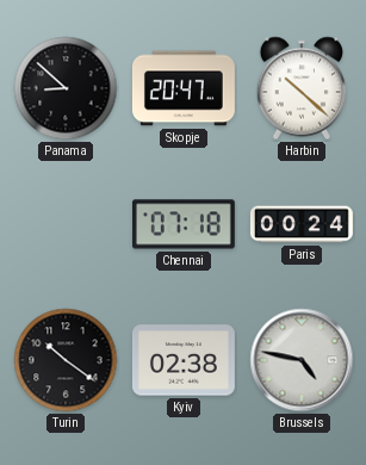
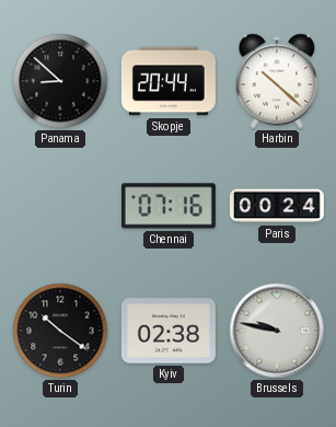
Skopje: 20:47 -> 20:44 (169, 81)
Chennai: 07:18 -> 07:16 (169, 206)
Brussels: 4:47 -> 9:47 (277, 331)
